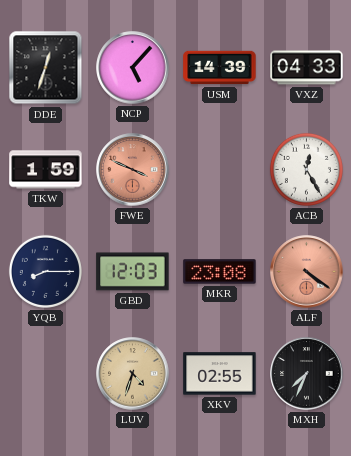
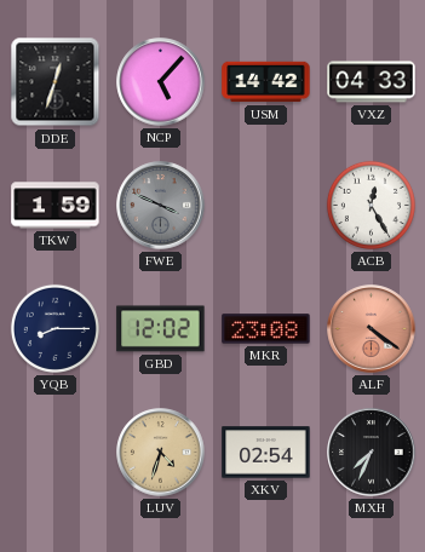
USM: 14:39 -> 14:42 (266, 82)
FWE dial: salmon -> grey (161, 206)
GBD: 12:03 -> 12:02 (161, 329)
XKV: 02:55 -> 02:54 (266, 453)
